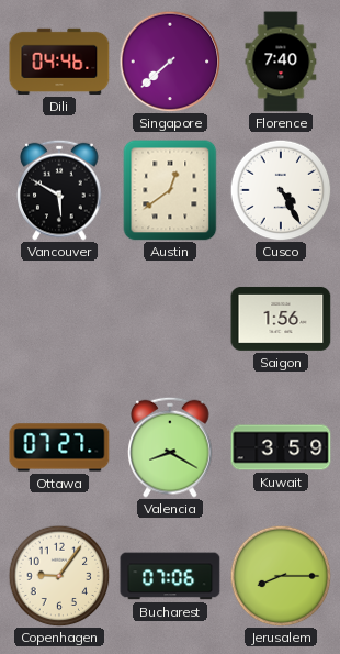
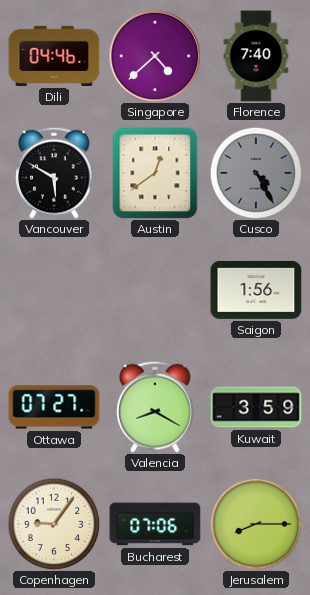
Singapore: 7:38 -> 4:38 (155, 56)
Cusco dial: white -> grey (256, 173)
